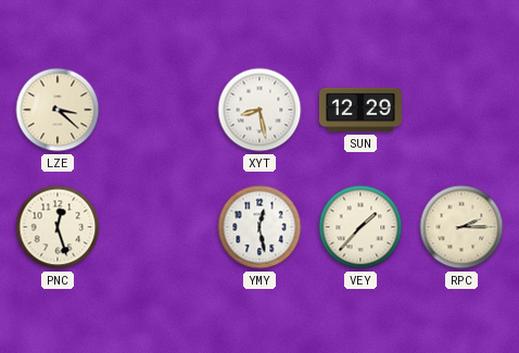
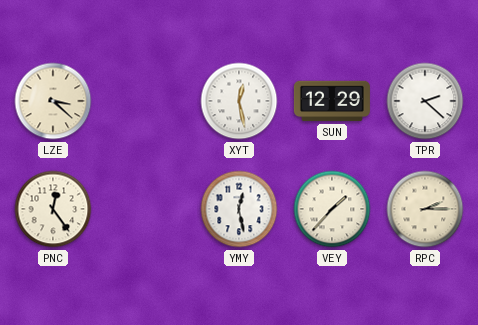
XYT: 8:28 -> 12:28 (239, 101)
TPR: none -> 2:22 (425, 101)
PNC: 12:27 -> 12:24 (53, 209)
